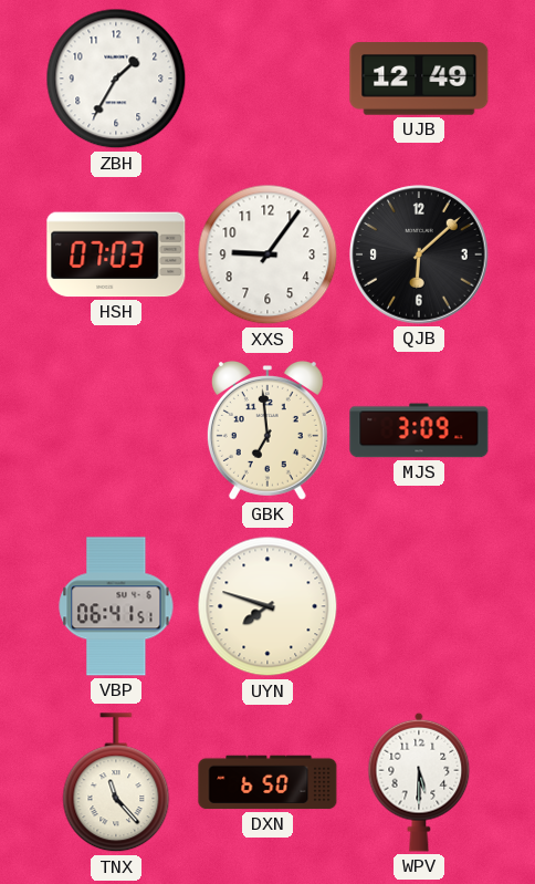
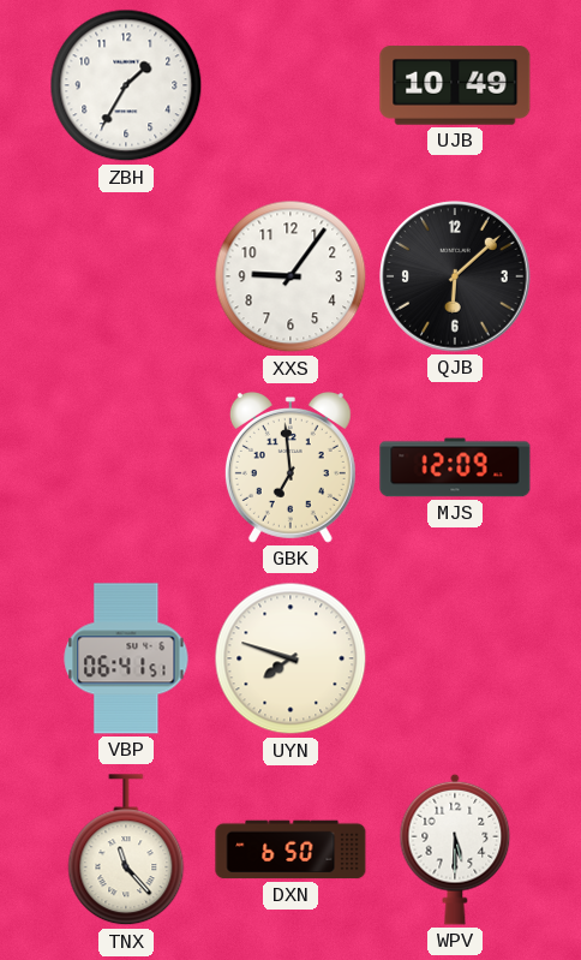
UJB: 12:49 -> 10:49 (455, 85)
HSH: 07:03 -> none (116, 254)
MJS: 3:09 -> 12:09 (455, 467)
